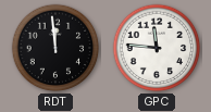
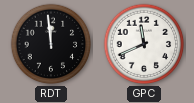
GPC: 11:46 -> 11:41 (144, 44)
